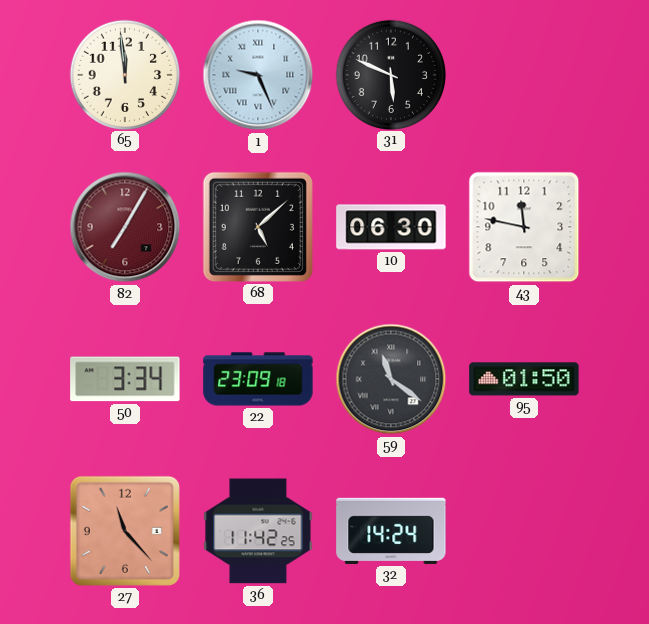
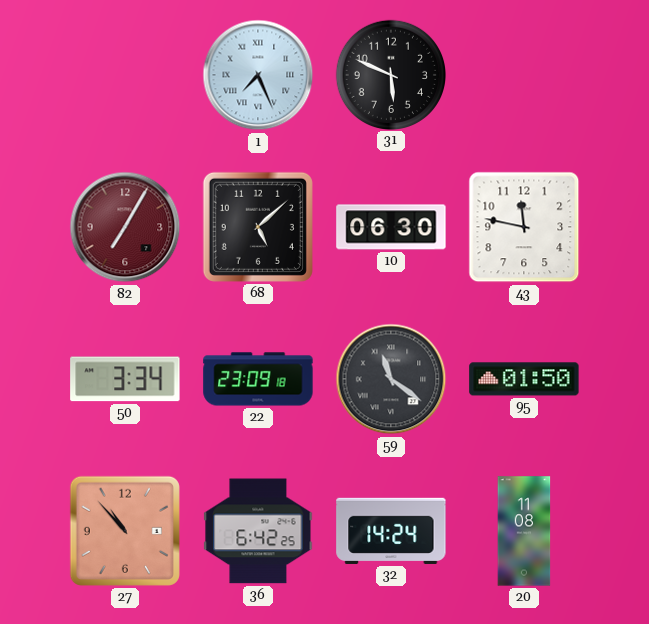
65: 11:59 -> none (124, 74)
1: 9:26 -> 7:26 (258, 75)
27: 11:23 -> 10:53 (125, 531)
36: 11:42 -> 6:42 (258, 531)
20: none -> 11:08 (524, 531)
